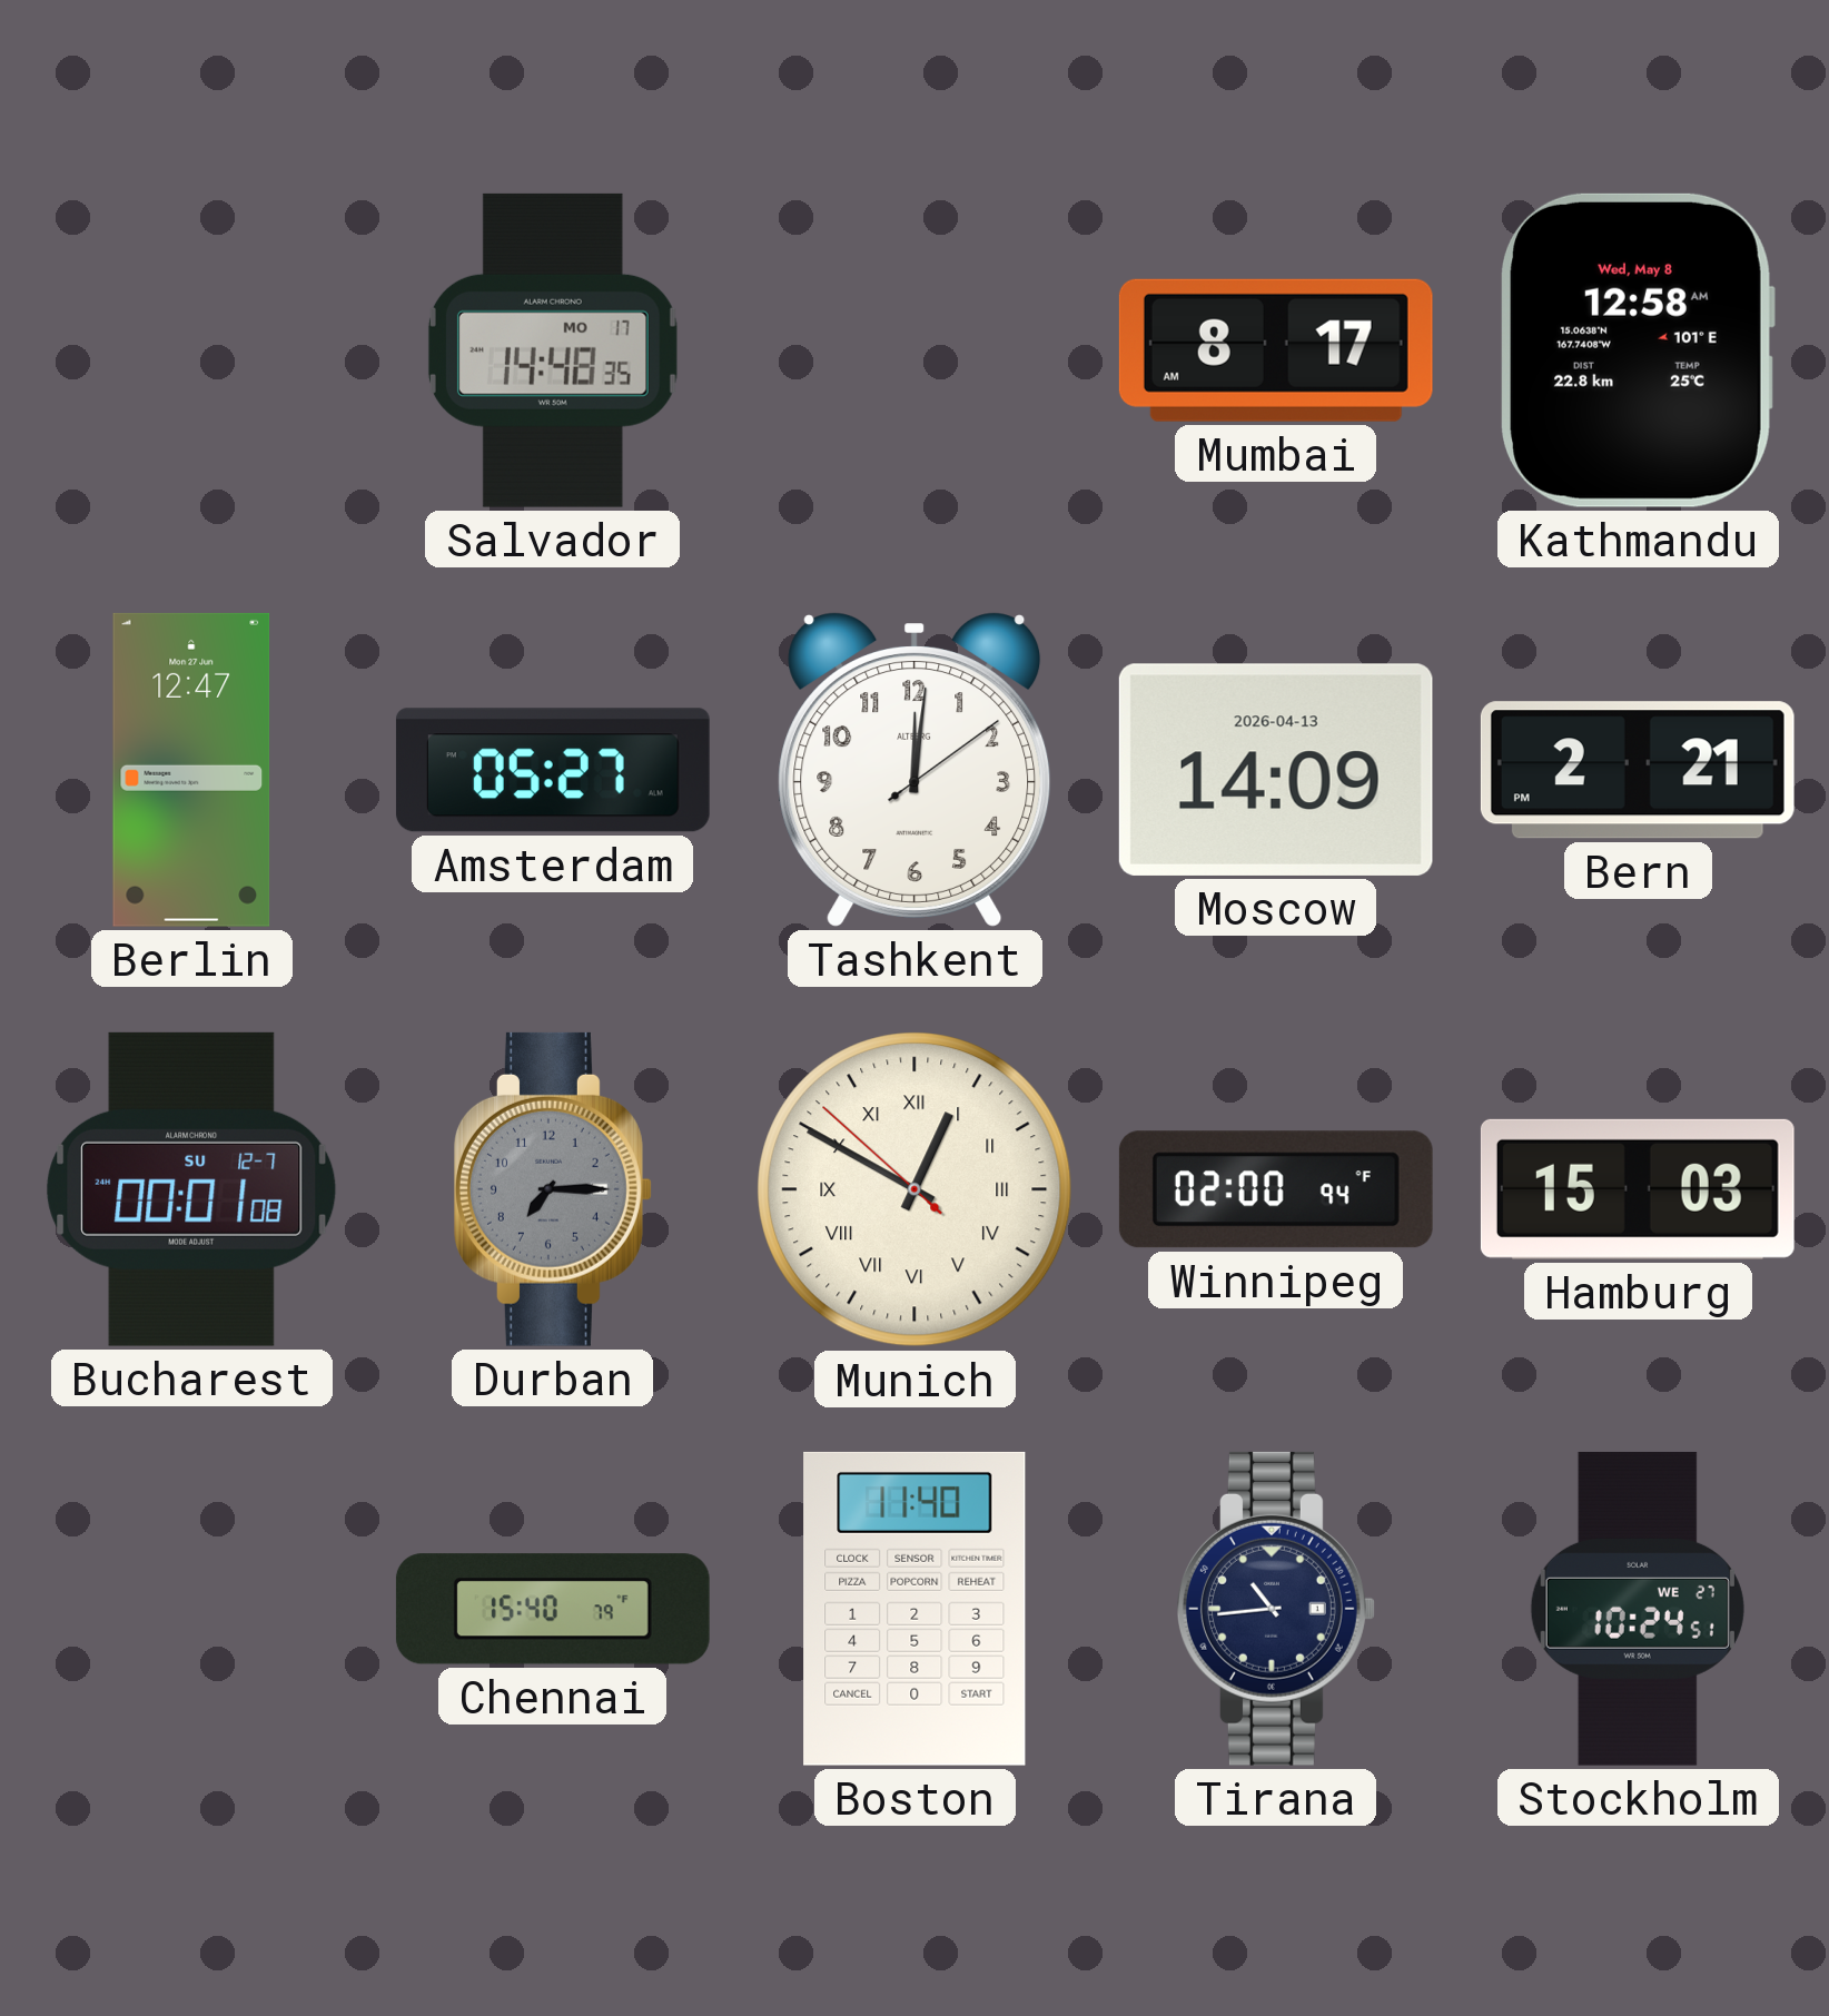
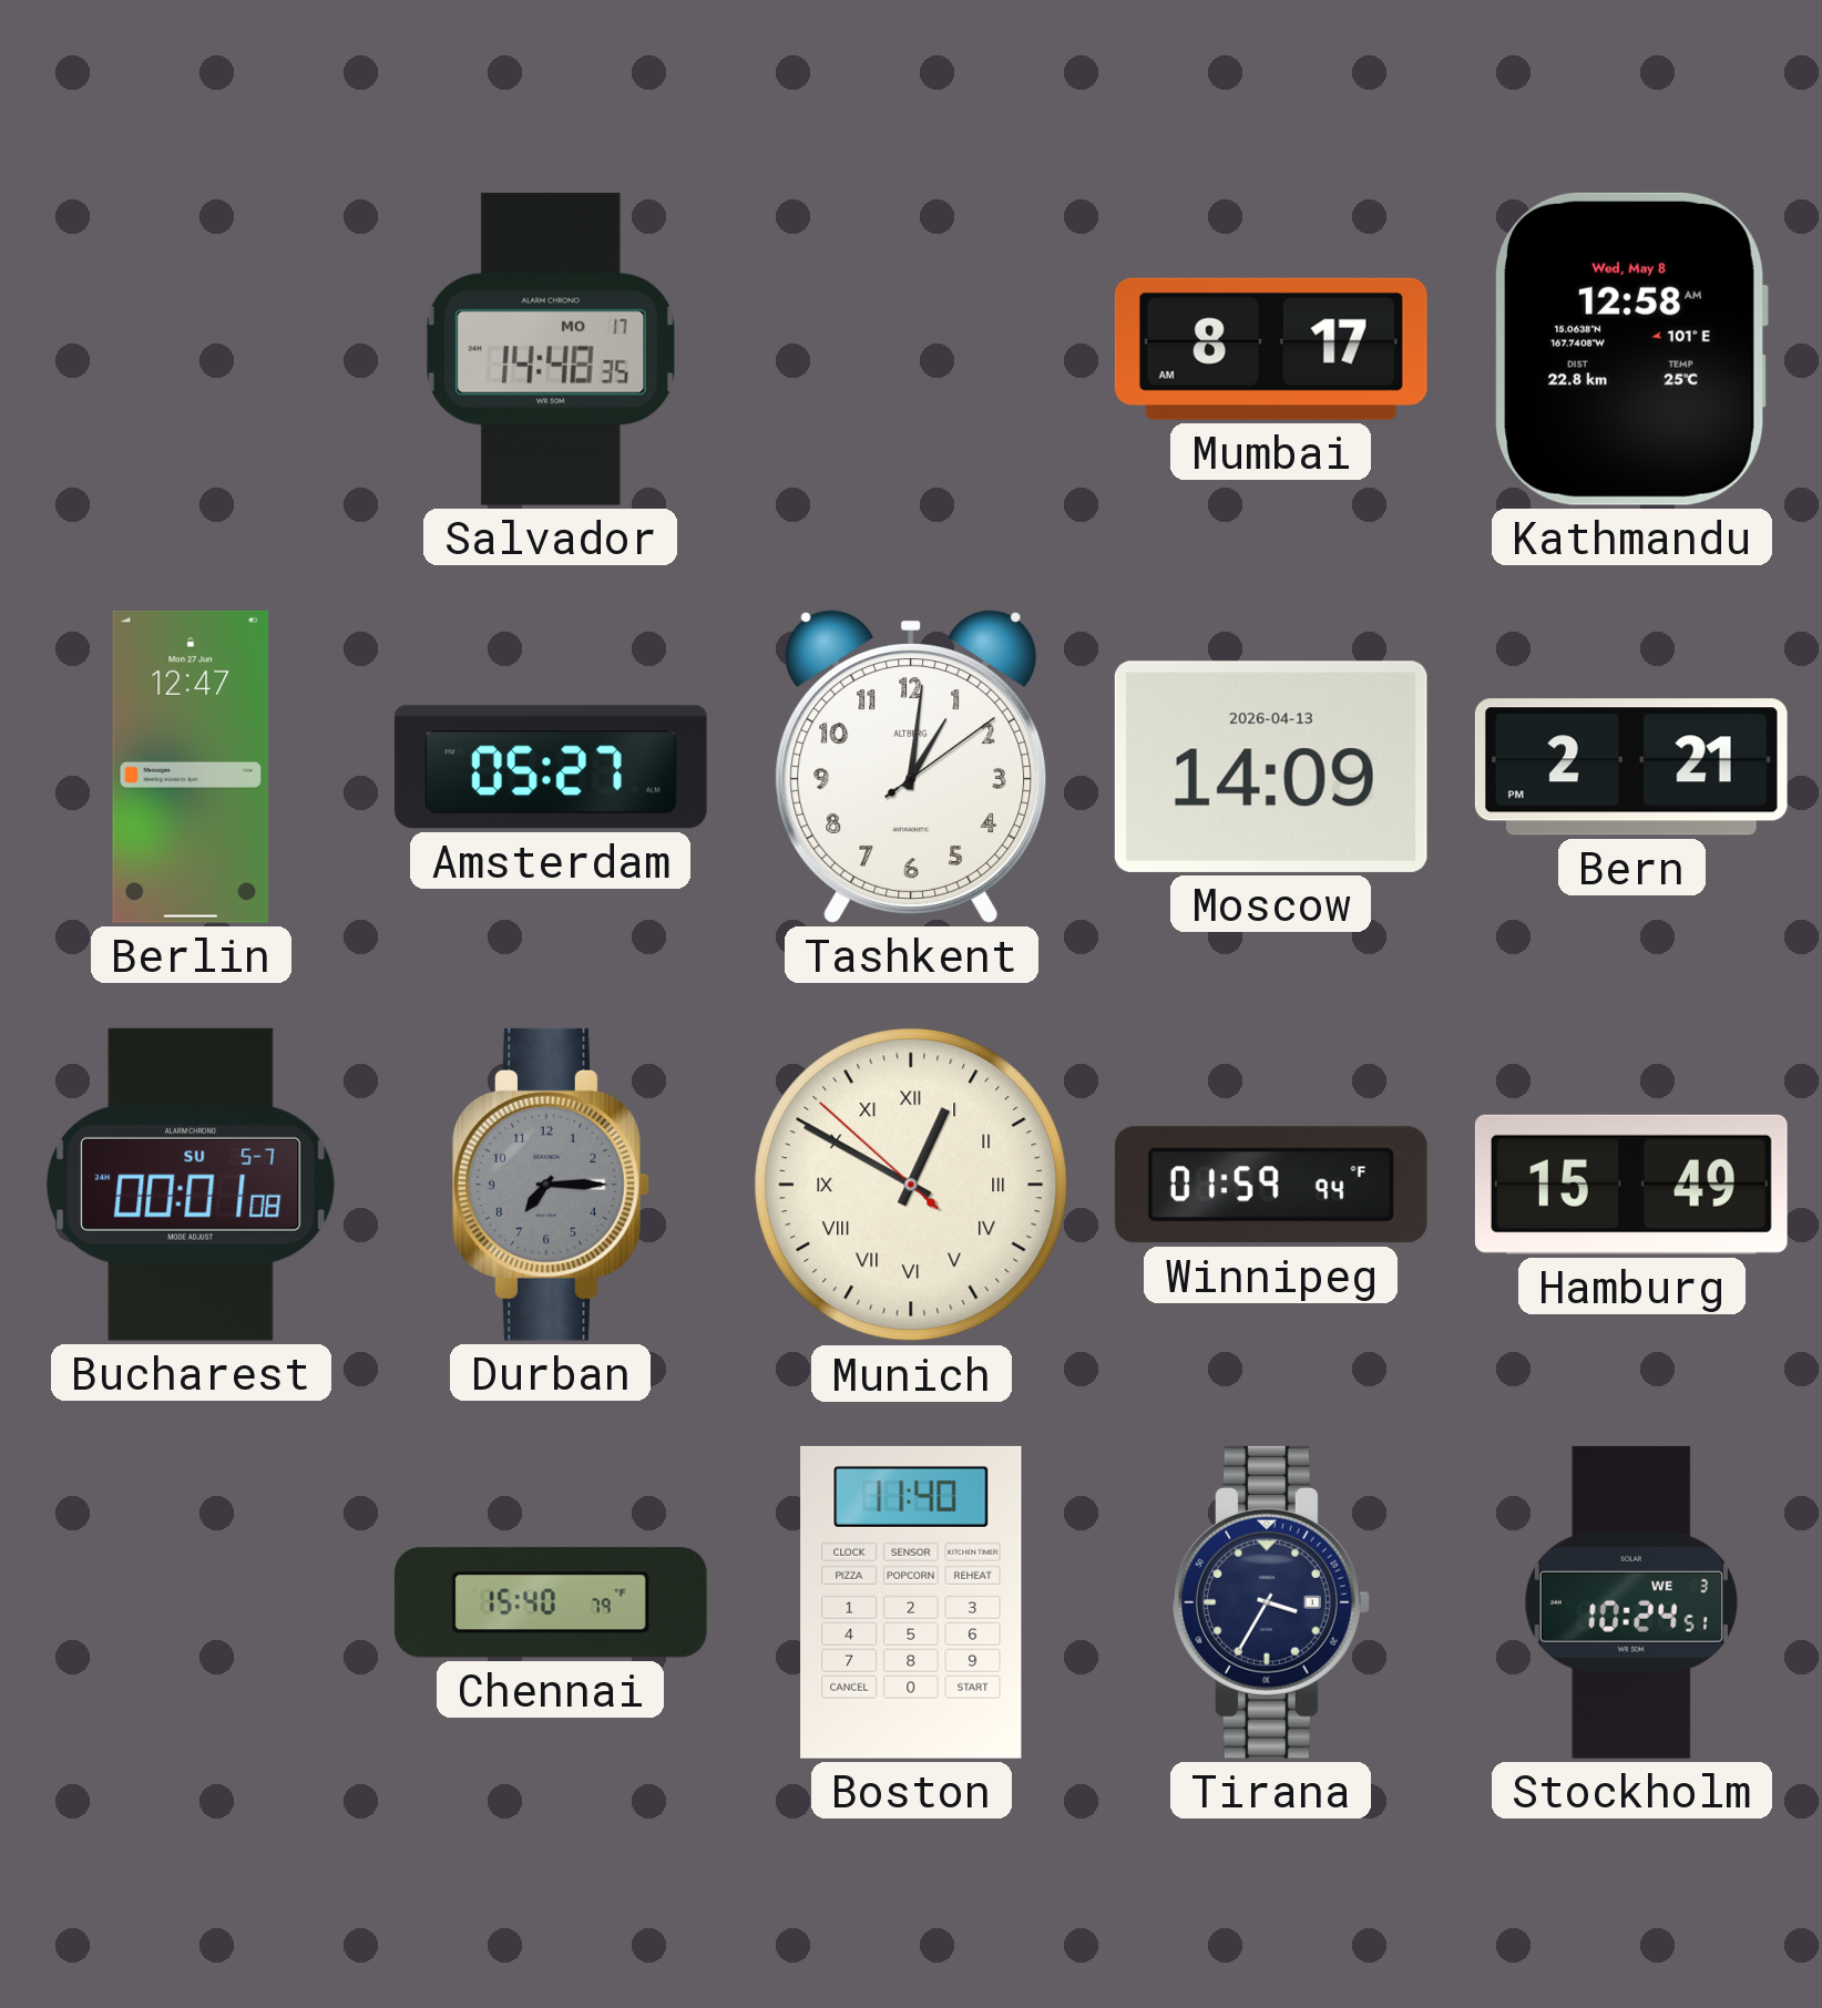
Tashkent: 12:01 -> 1:01 (911, 767)
Bucharest date: SU 12-7 -> SU 5-7 (191, 1185)
Winnipeg: 02:00 -> 01:59 (1271, 1185)
Hamburg: 15:03 -> 15:49 (1631, 1185)
Tirana: 10:44 -> 3:35 (1271, 1602)
Stockholm date: WE 27 -> WE 3 (1631, 1602)
